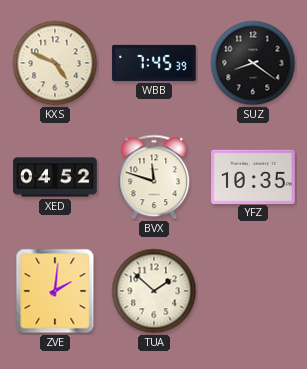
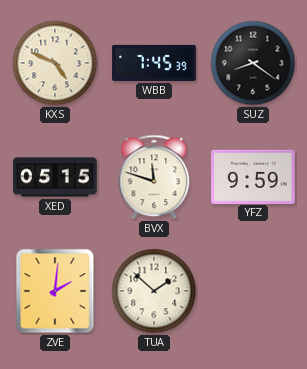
XED: 04:52 -> 05:15 (55, 177)
YFZ: 10:35 -> 9:59 (253, 176)
